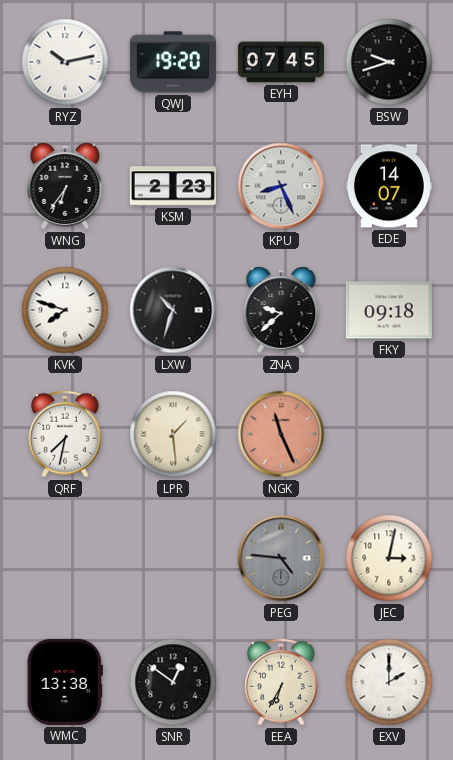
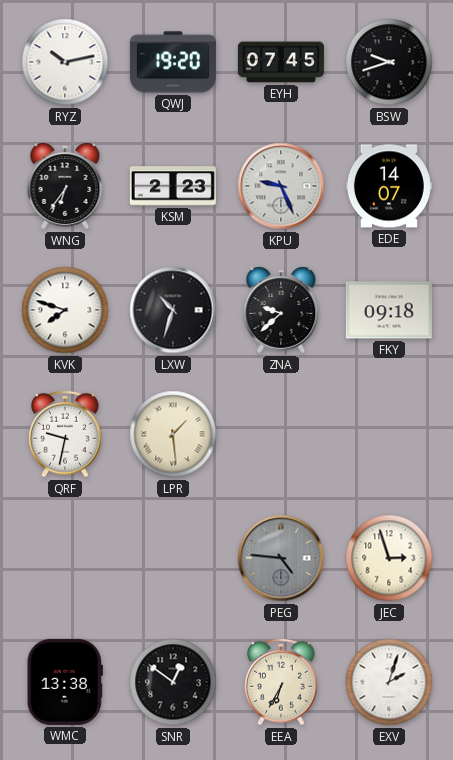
KPU: 8:26 -> 9:26 (281, 186)
QRF: 7:32 -> 9:32 (65, 434)
NGK: 11:26 -> none (281, 434)
JEC: 3:02 -> 2:57 (389, 558)
EXV: 2:00 -> 2:03 (389, 682)
